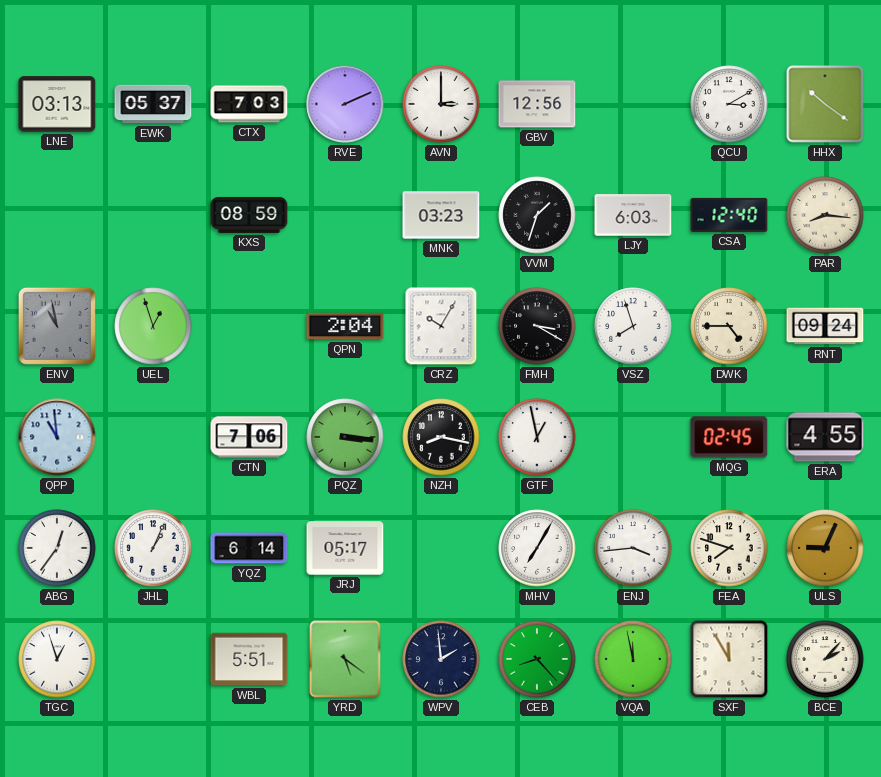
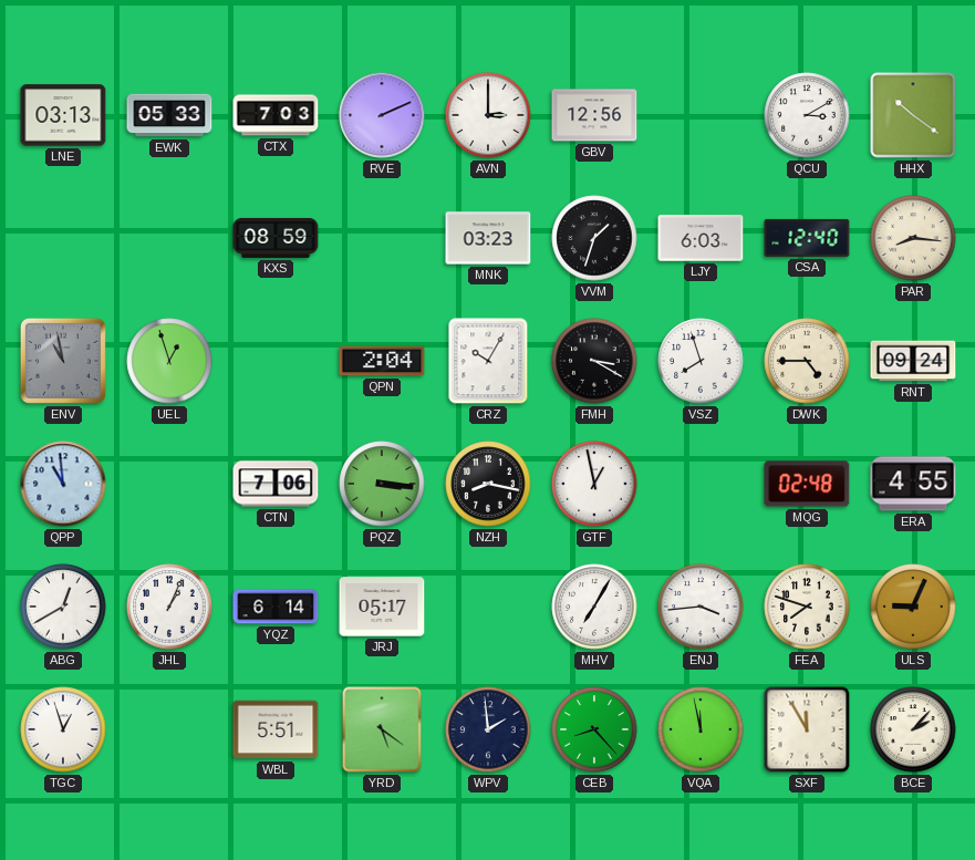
EWK: 05:37 -> 05:33 (169, 115)
MQG: 02:45 -> 02:48 (807, 484)
ABG: 12:36 -> 12:40 (63, 607)
